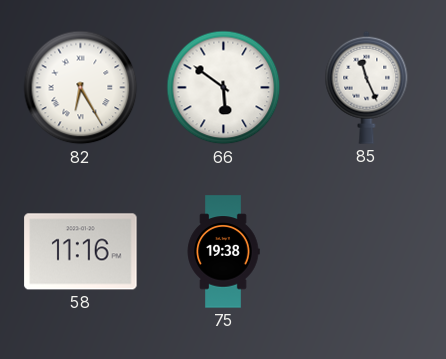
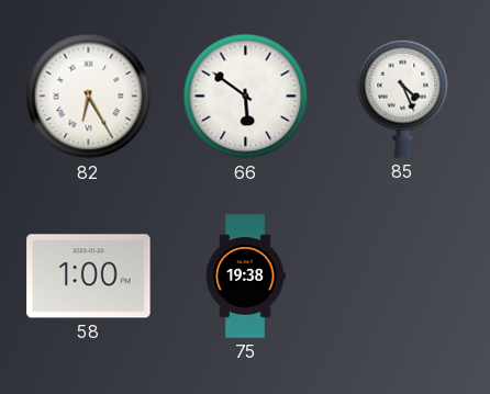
85: 11:26 -> 4:26 (403, 95)
58: 11:16 -> 1:00 (89, 277)
